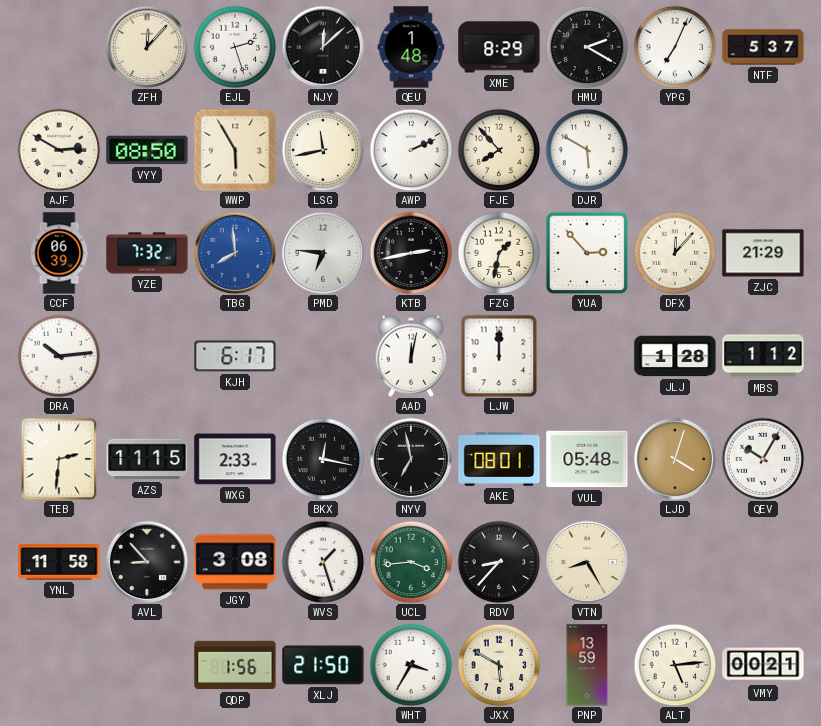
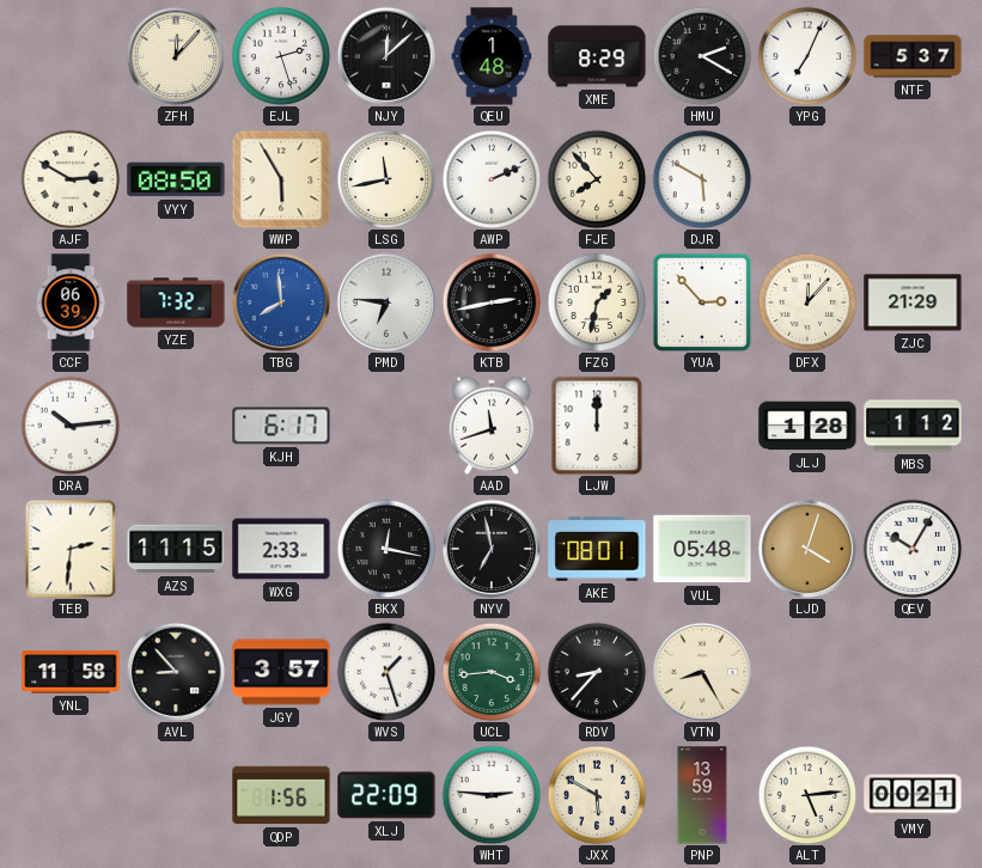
AAD: 12:02 -> 11:42 (492, 426)
JGY: 3:08 -> 3:57 (281, 672)
XLJ: 21:50 -> 22:09 (386, 795)
WHT: 3:35 -> 2:46 (492, 795)
